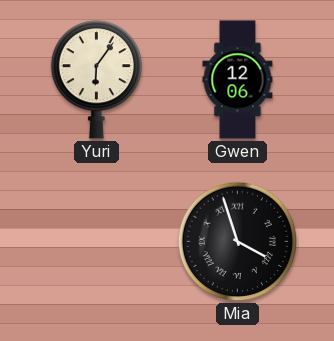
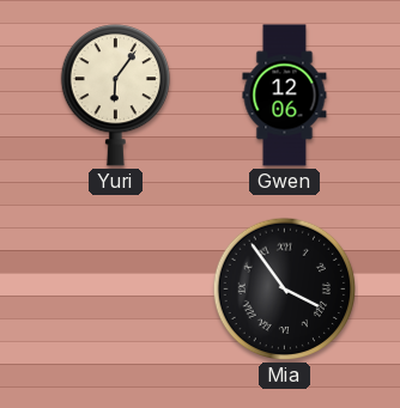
Mia: 3:57 -> 3:54 (285, 290)
